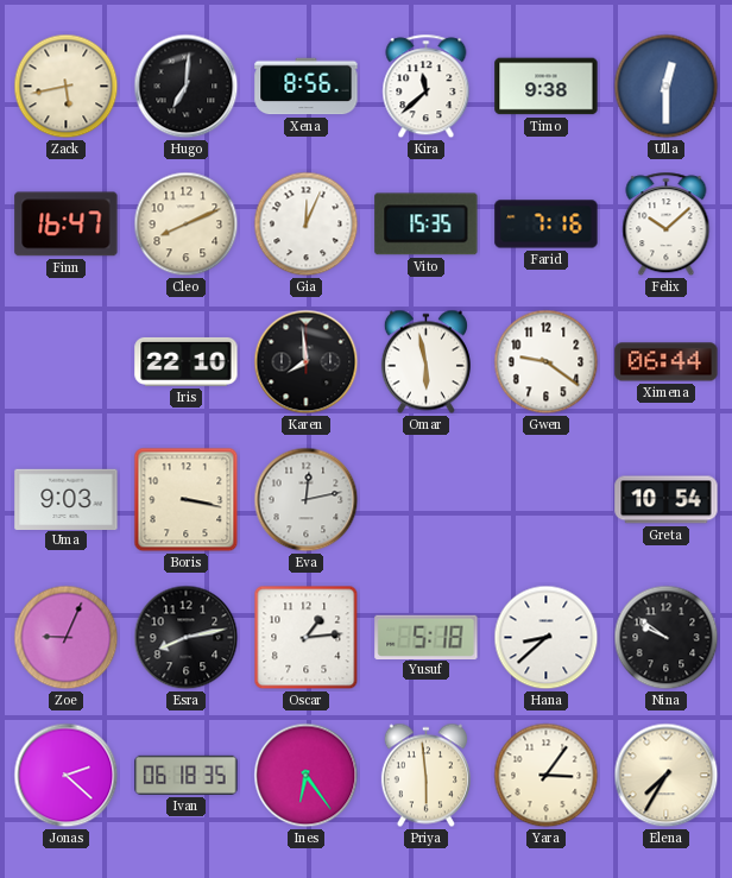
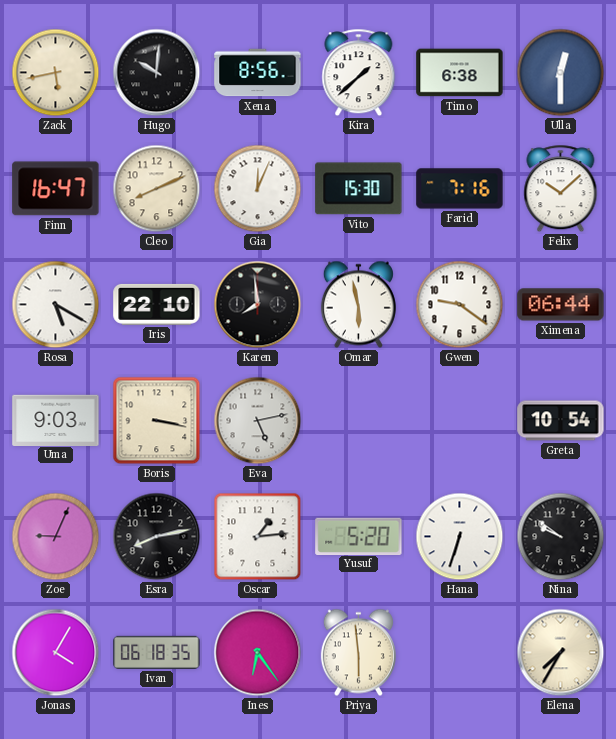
Hugo: 7:01 -> 10:01 (157, 73)
Kira: 11:38 -> 1:38 (359, 73)
Timo: 9:38 -> 6:38 (460, 73)
Vito: 15:35 -> 15:30 (359, 189)
Rosa: none -> 5:20 (56, 305)
Eva: 12:13 -> 5:13 (258, 421)
Yusuf: 5:18 -> 5:20 (359, 536)
Hana: 8:38 -> 6:33 (460, 537)
Jonas: 2:22 -> 4:05 (56, 653)
Yara: 3:06 -> none (547, 776)
